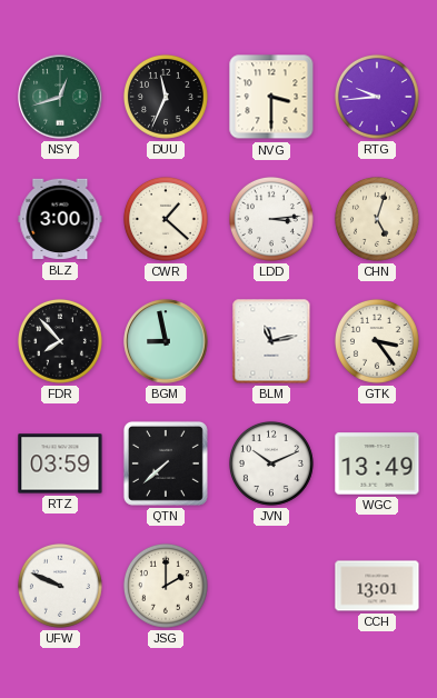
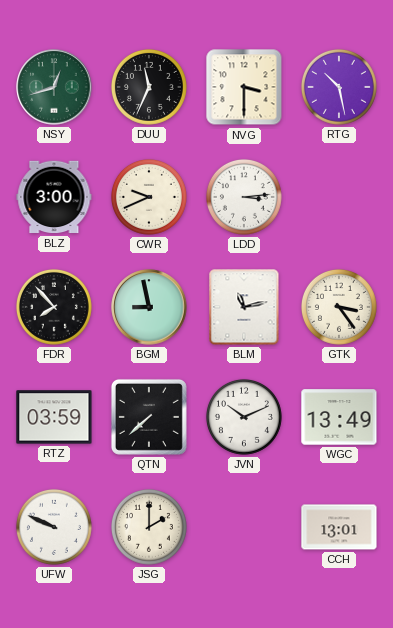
RTG: 9:44 -> 10:28 (339, 87)
CWR: 1:22 -> 9:41 (149, 197)
CHN: 5:03 -> none (377, 219)
